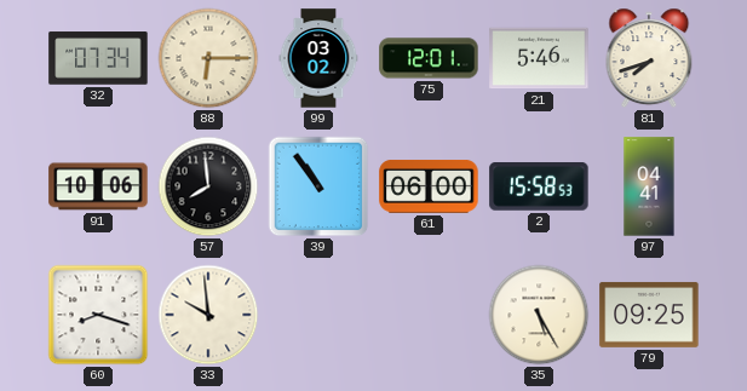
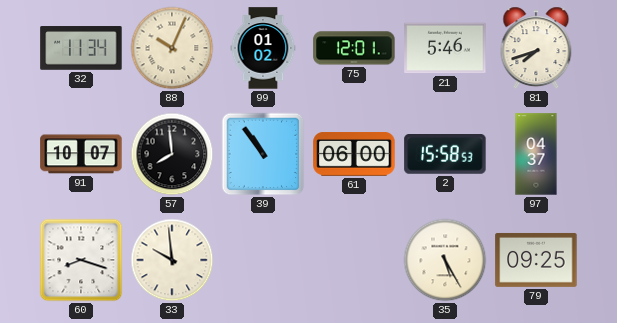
32: 07:34 -> 11:34 (81, 48)
88: 6:15 -> 10:04 (172, 48)
99: 03:02 -> 01:02 (263, 48)
91: 10:06 -> 10:07 (81, 154)
97: 04:41 -> 04:37 (536, 154)
